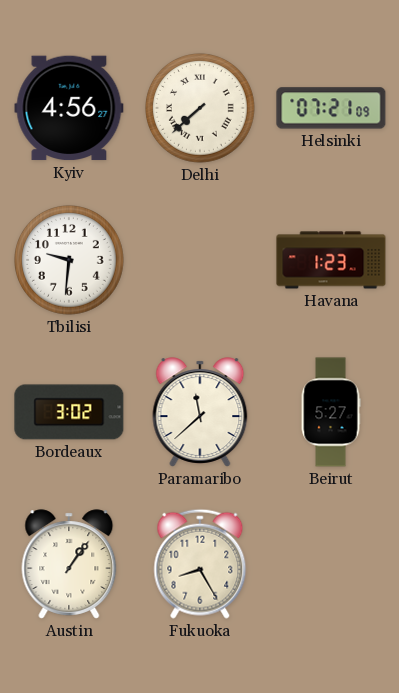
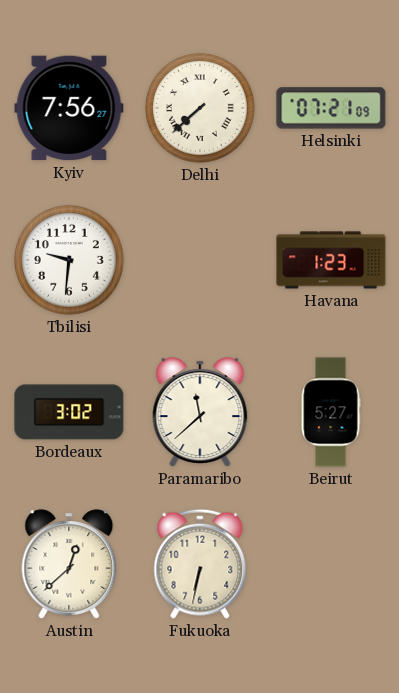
Kyiv: 4:56 -> 7:56 (69, 108)
Austin: 1:06 -> 12:38 (69, 564)
Fukuoka: 8:25 -> 6:32 (200, 564)
